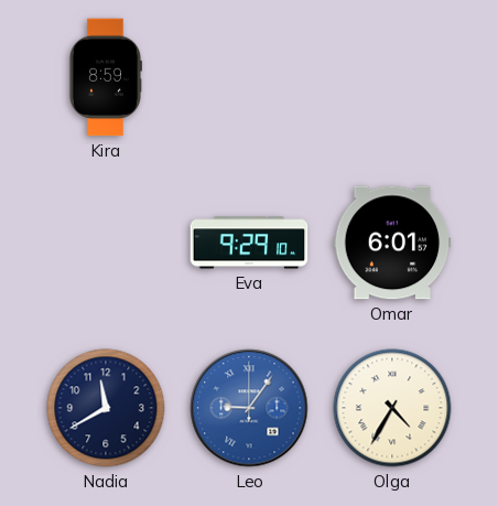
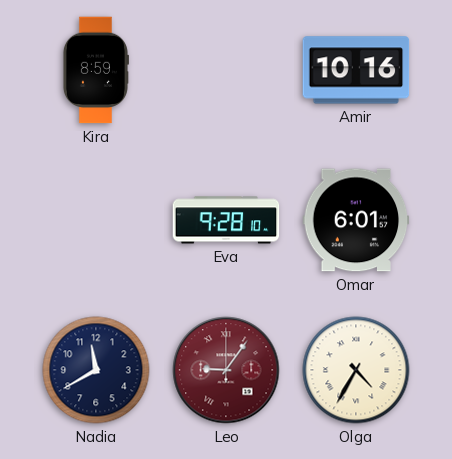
Amir: none -> 10:16 (356, 70)
Eva: 9:29 -> 9:28 (226, 220)
Leo dial: blue -> burgundy (226, 370)
